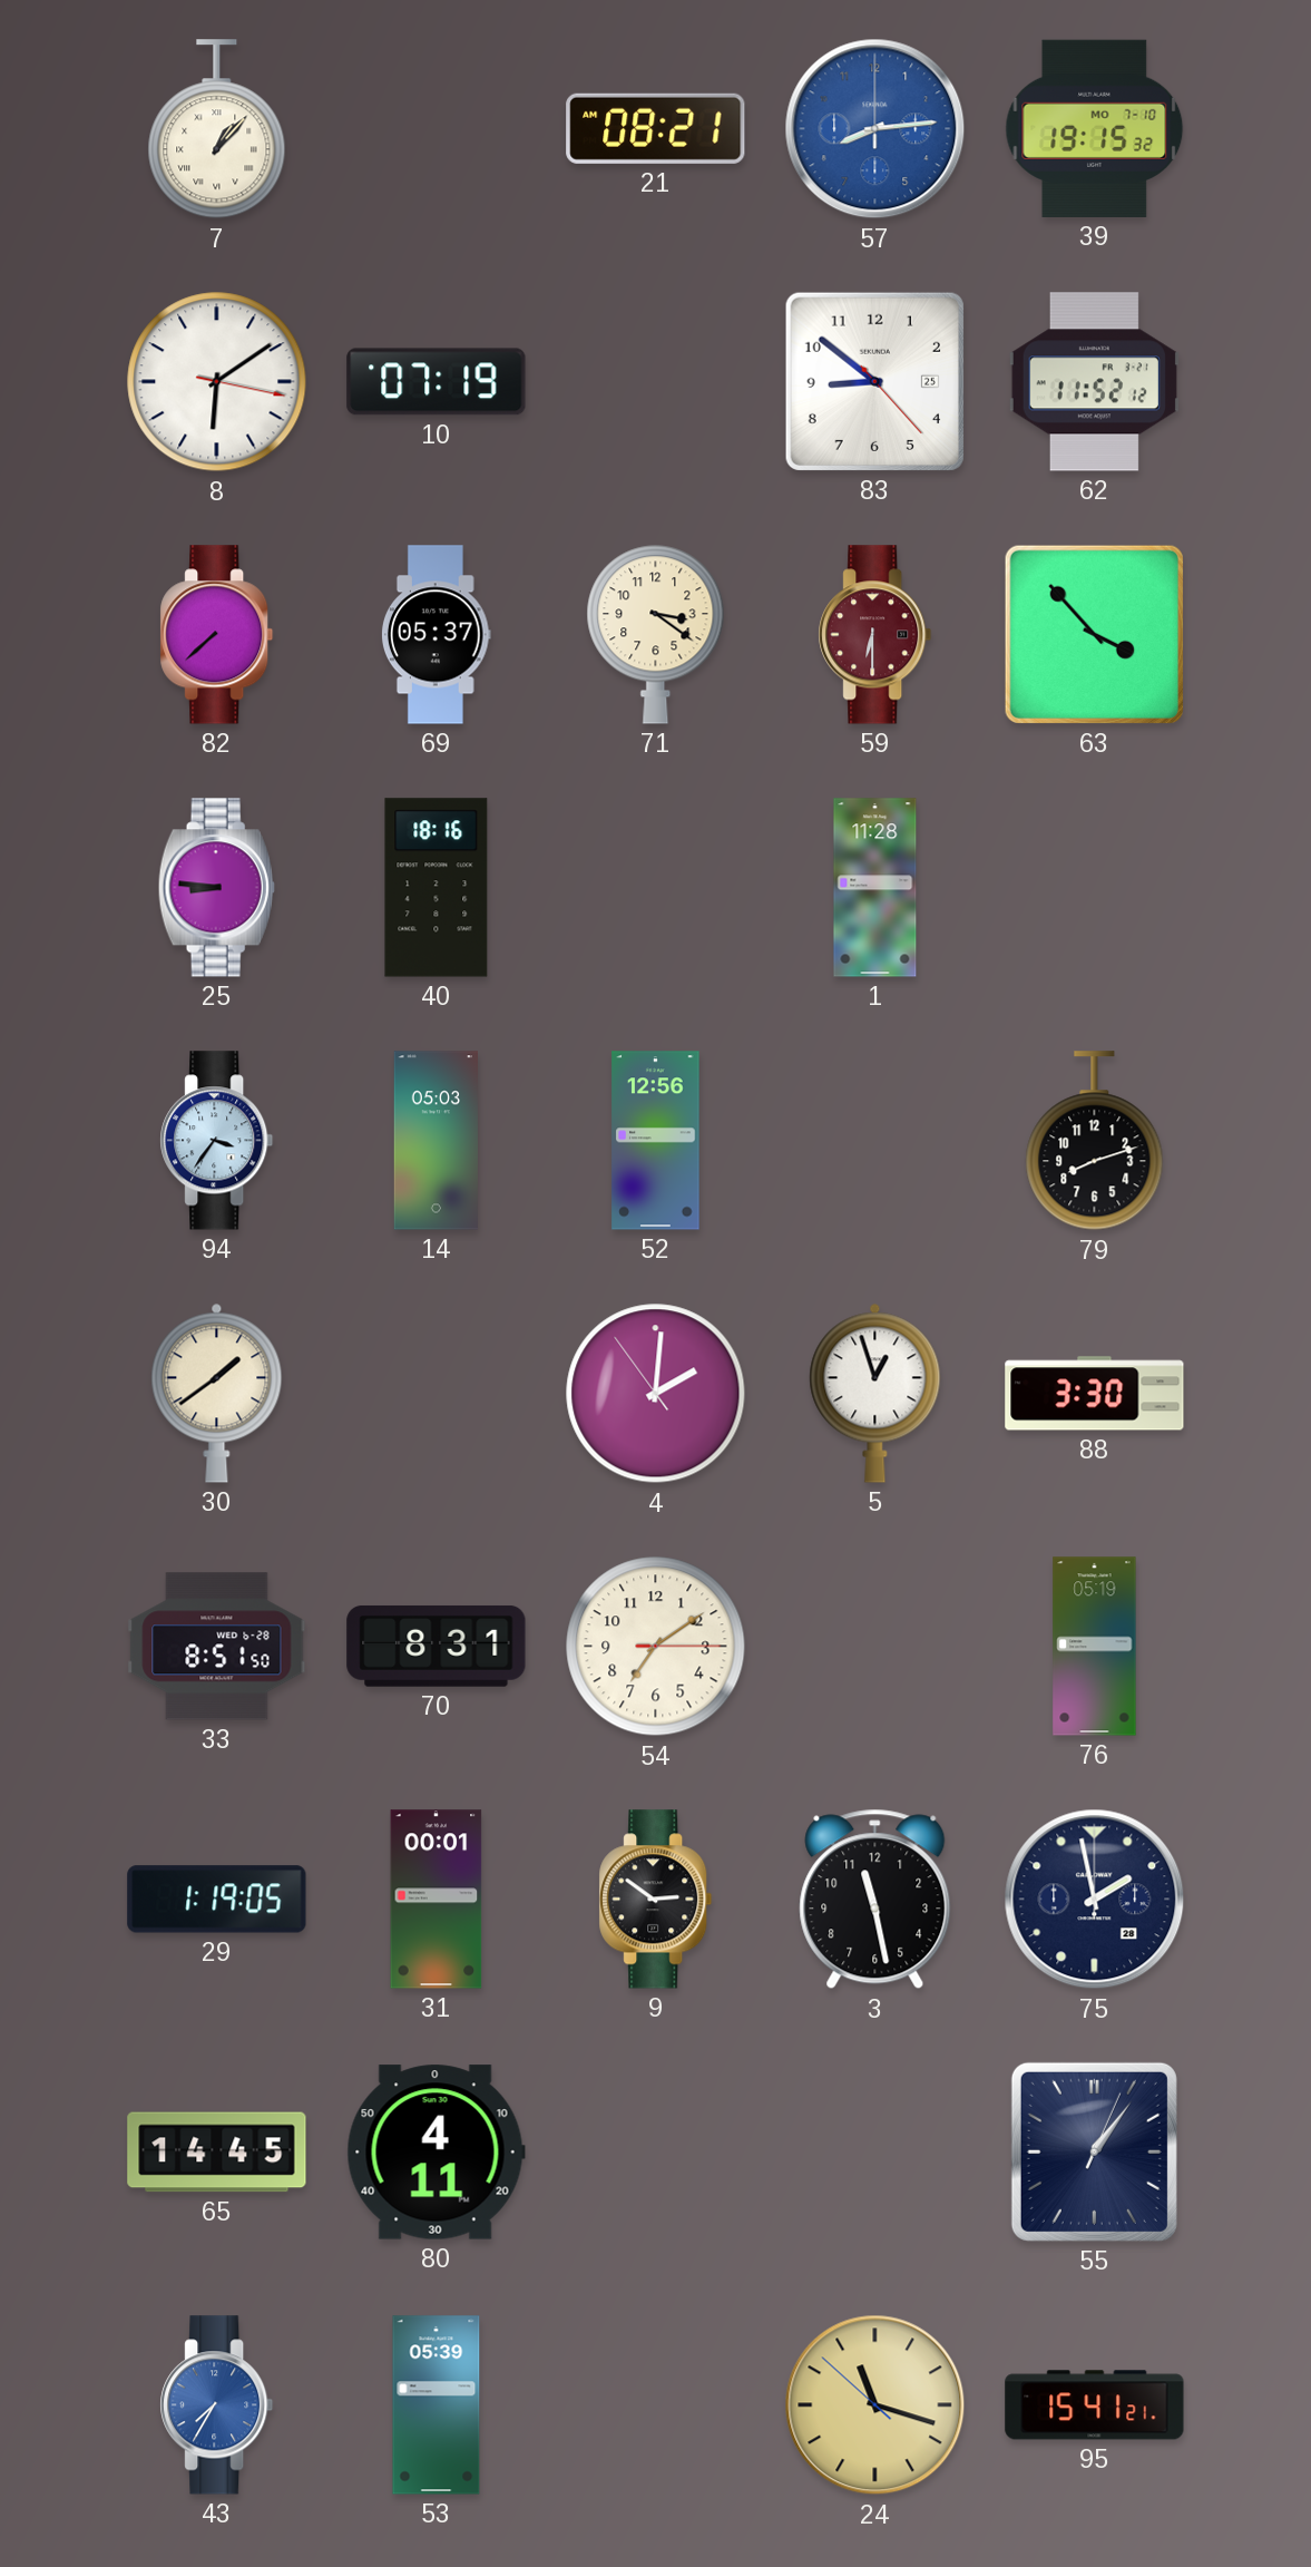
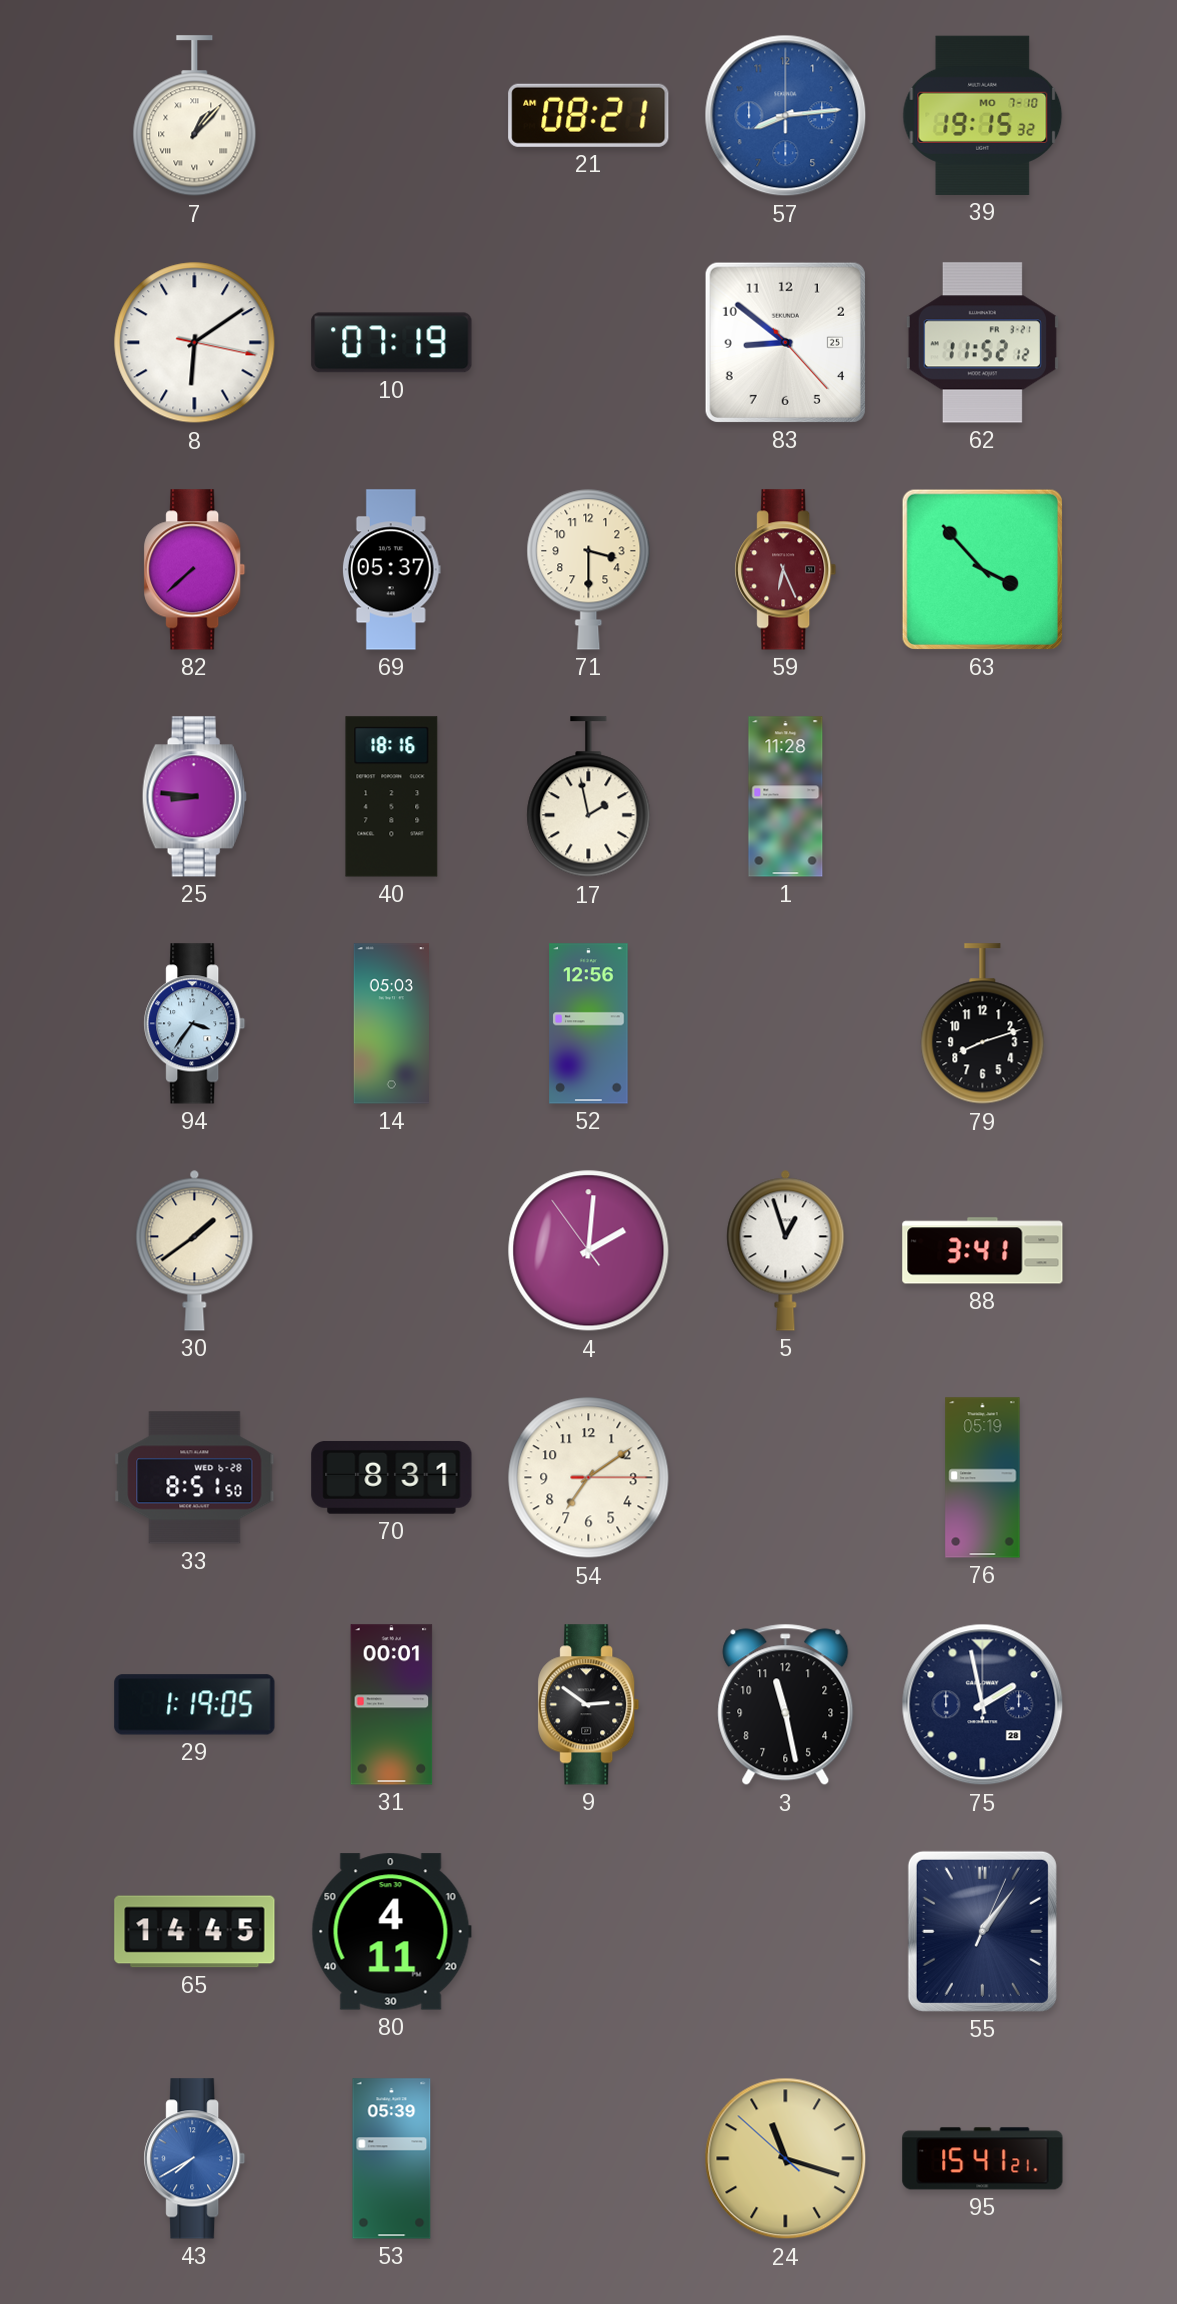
71: 3:21 -> 3:30 (589, 569)
59: 6:30 -> 6:26 (786, 570)
17: none -> 1:58 (589, 797)
88: 3:30 -> 3:41 (983, 1251)
43: 7:35 -> 7:40 (195, 2159)
